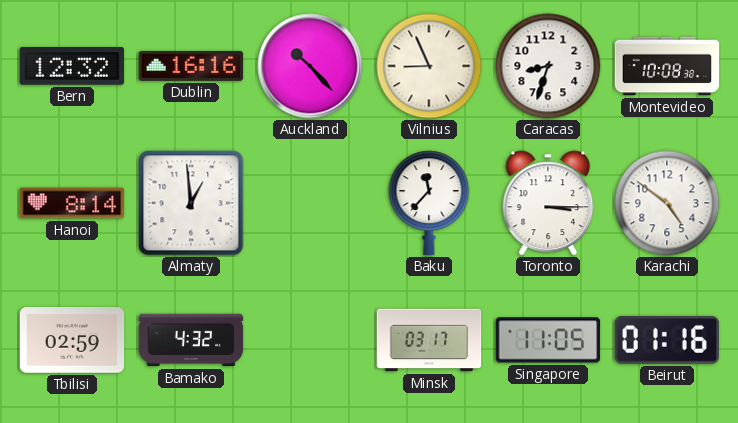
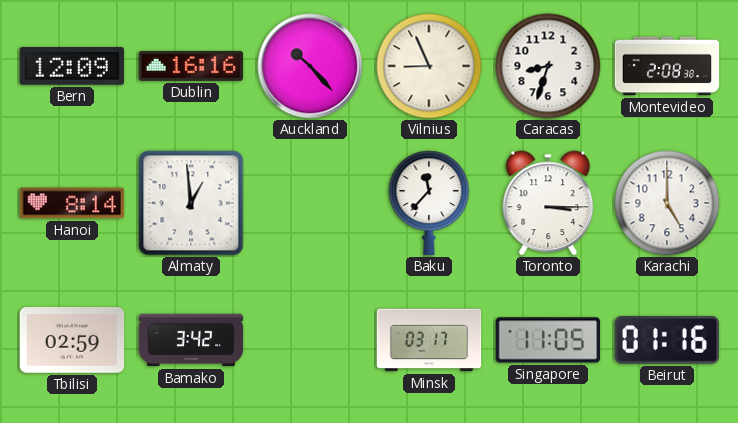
Bern: 12:32 -> 12:09 (72, 67)
Montevideo: 10:08 -> 2:08 (667, 66)
Karachi: 4:51 -> 5:00 (667, 203)
Bamako: 4:32 -> 3:42 (191, 340)
